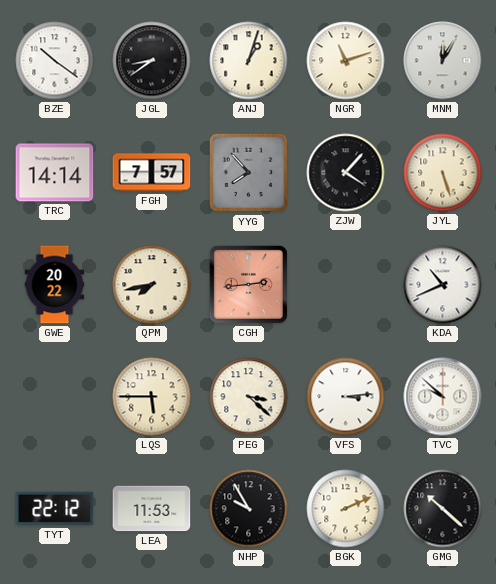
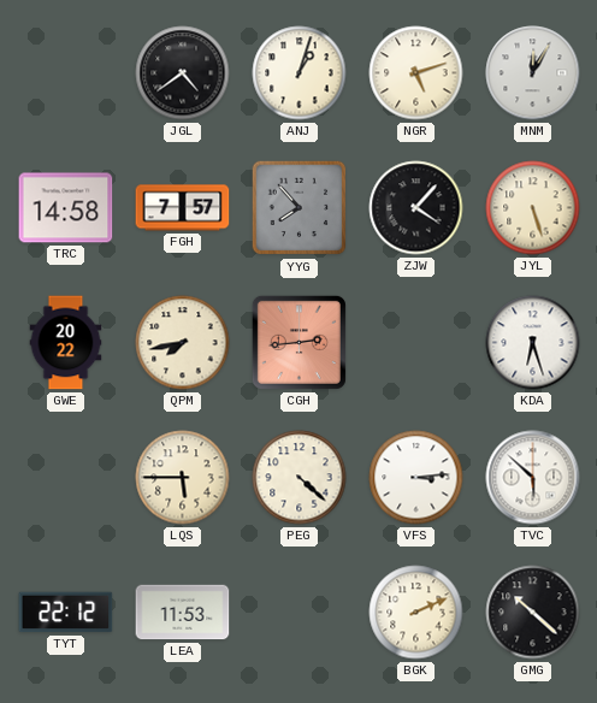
BZE: 10:21 -> none (55, 61)
JGL: 8:39 -> 4:39 (183, 73)
NGR: 11:12 -> 5:12 (416, 73)
TRC: 14:14 -> 14:58 (66, 208)
KDA: 10:41 -> 6:27 (533, 343)
PEG: 3:22 -> 4:22 (300, 478)
TVC: 9:52 -> 5:52 (533, 478)
NHP: 9:55 -> none (249, 509)
